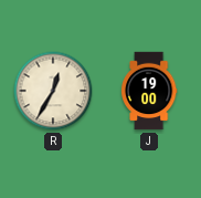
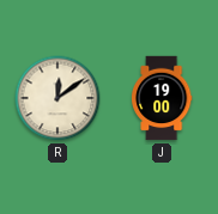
R: 12:35 -> 12:09 (57, 98)
